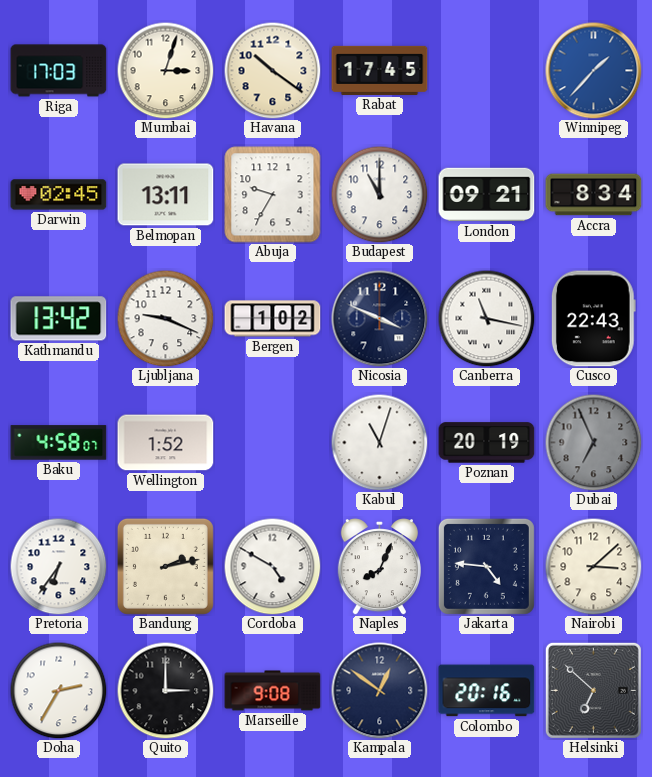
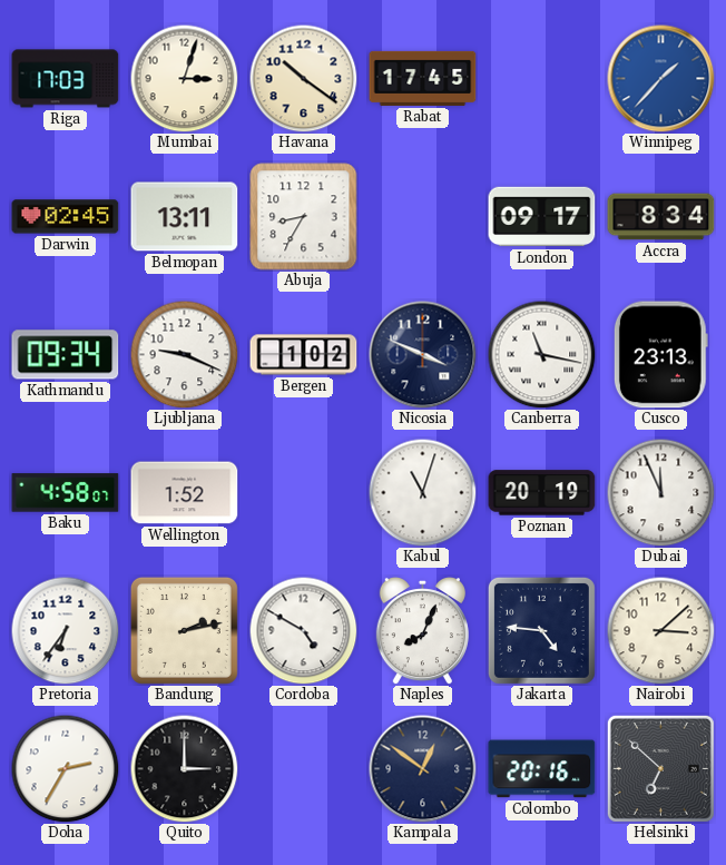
Abuja: 9:35 -> 8:35 (304, 217)
Budapest: 11:00 -> none (379, 194)
London: 09:21 -> 09:17 (542, 217)
Kathmandu: 13:42 -> 09:34 (66, 355)
Cusco: 22:43 -> 23:13 (660, 355)
Dubai: 6:56 -> 11:56 (660, 492)
Dubai dial: grey -> white (660, 492)
Marseille: 9:08 -> none (273, 691)
